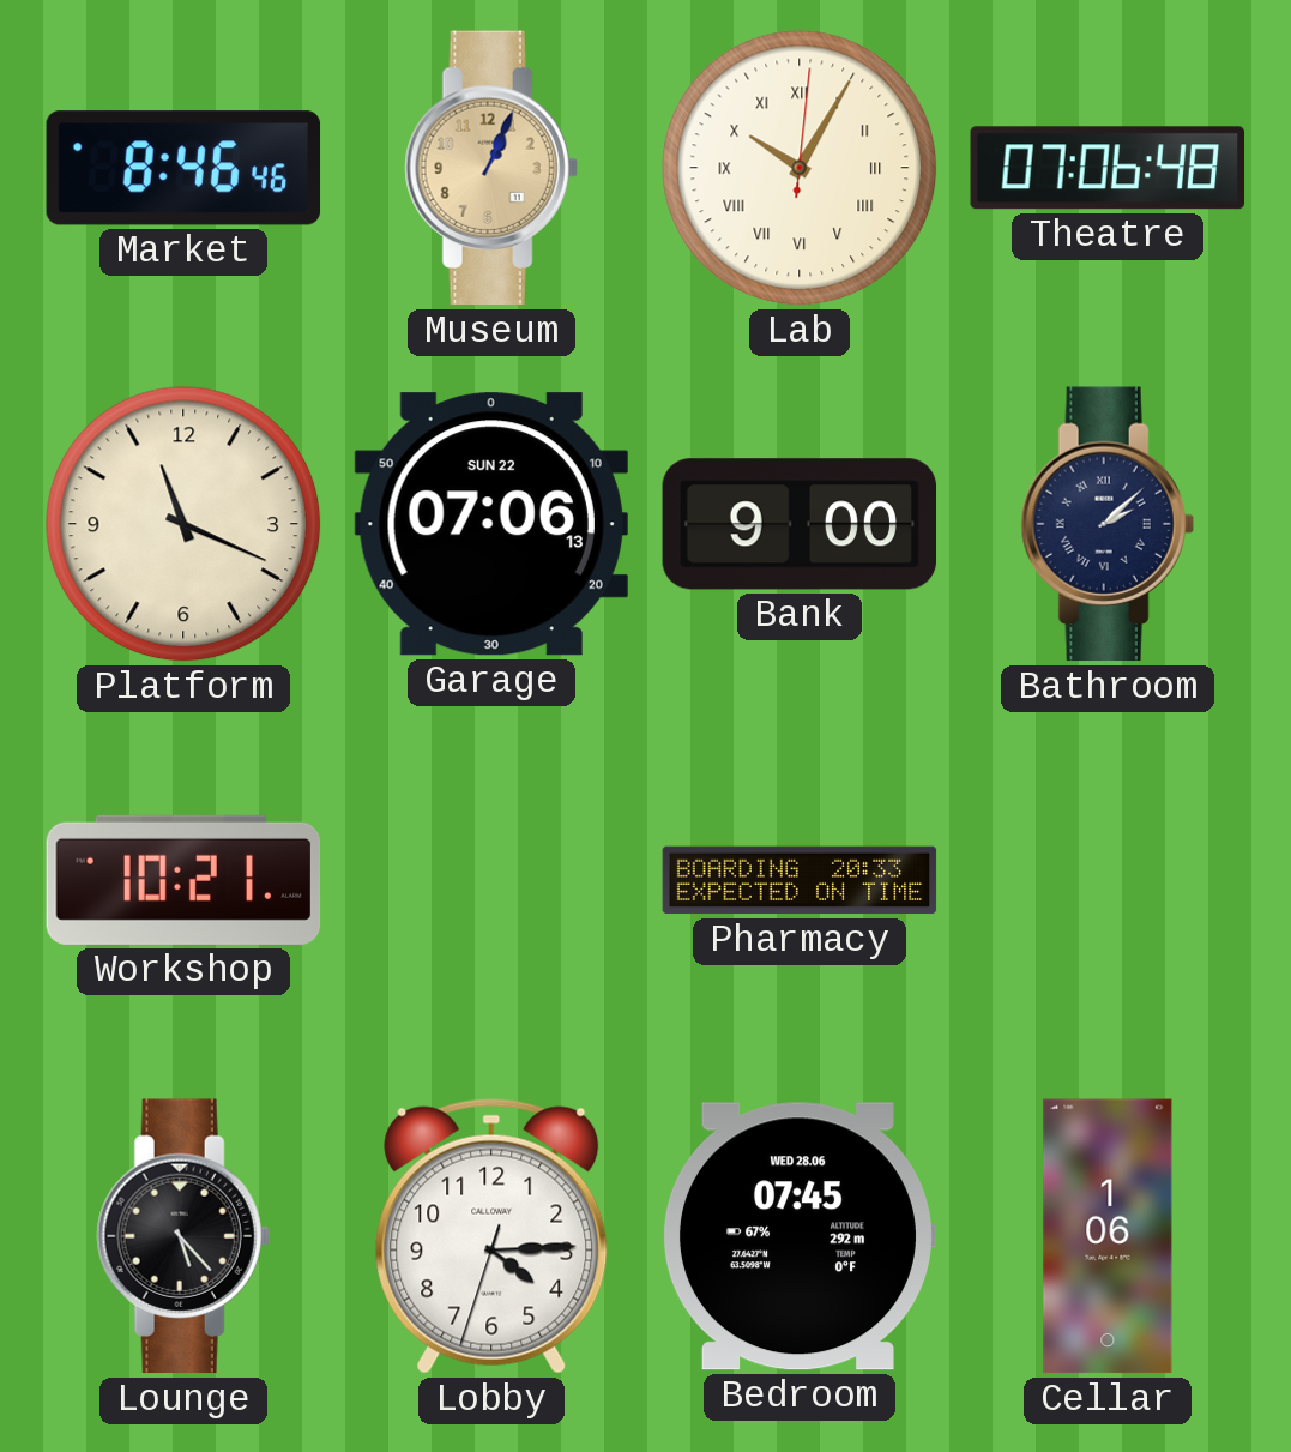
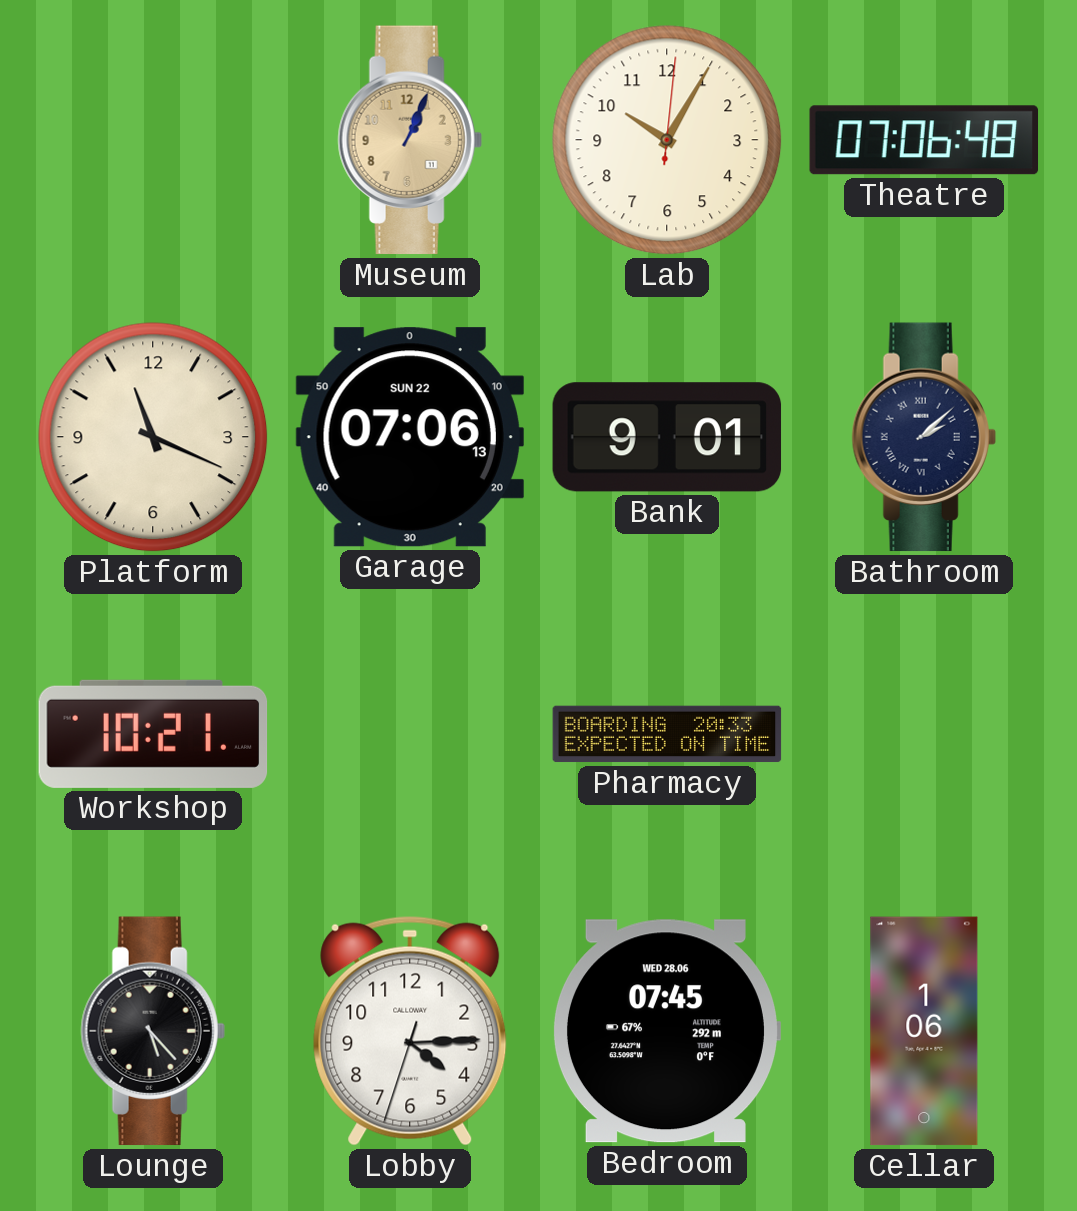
Market: 8:46 -> none (183, 168)
Lab numerals: Roman -> Arabic (667, 140)
Bank: 9:00 -> 9:01 (667, 437)
